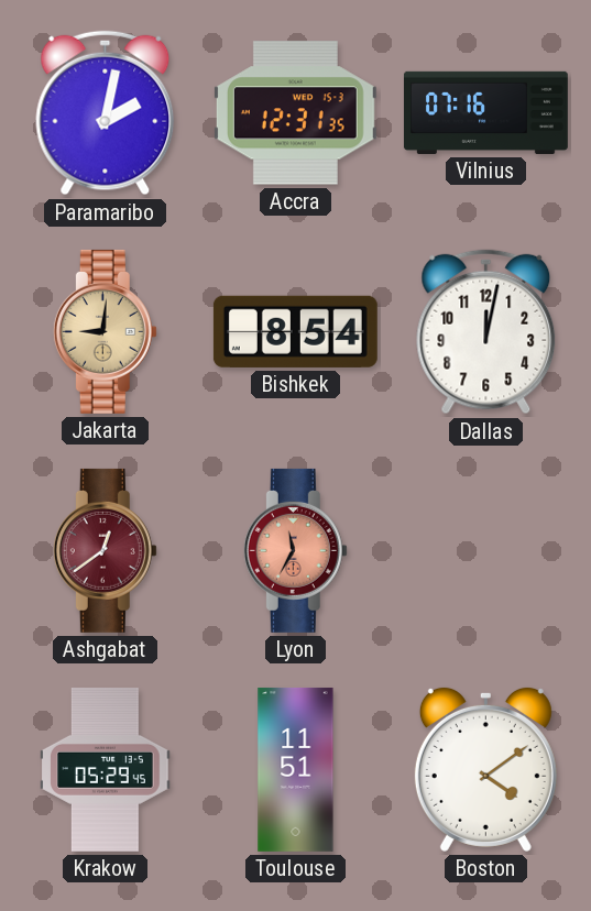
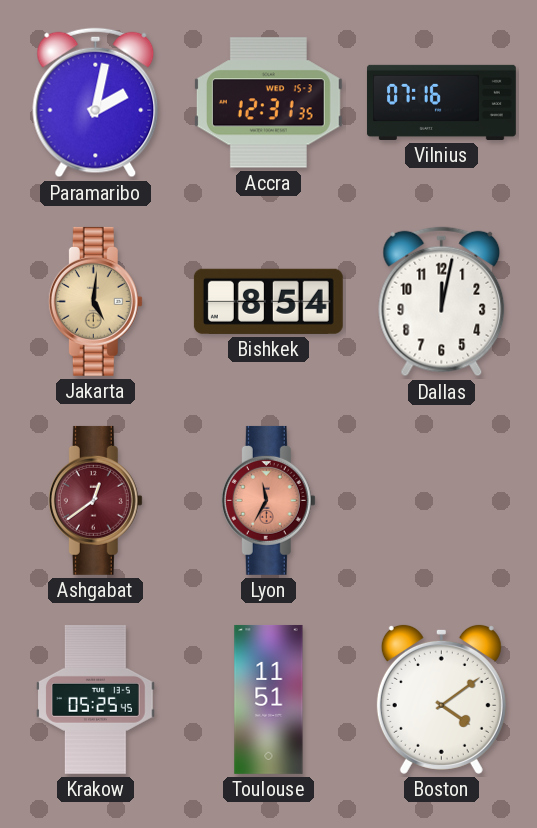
Jakarta: 9:01 -> 5:01 (95, 301)
Krakow: 05:29 -> 05:25 (96, 699)
